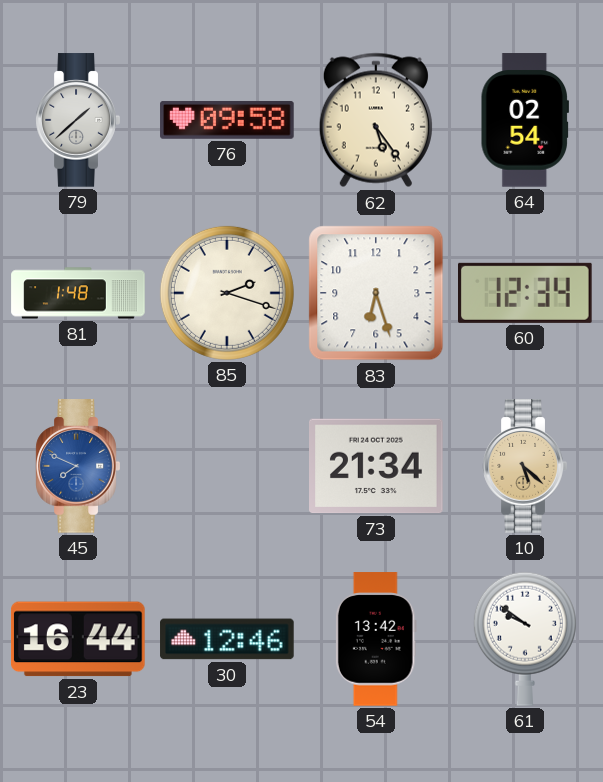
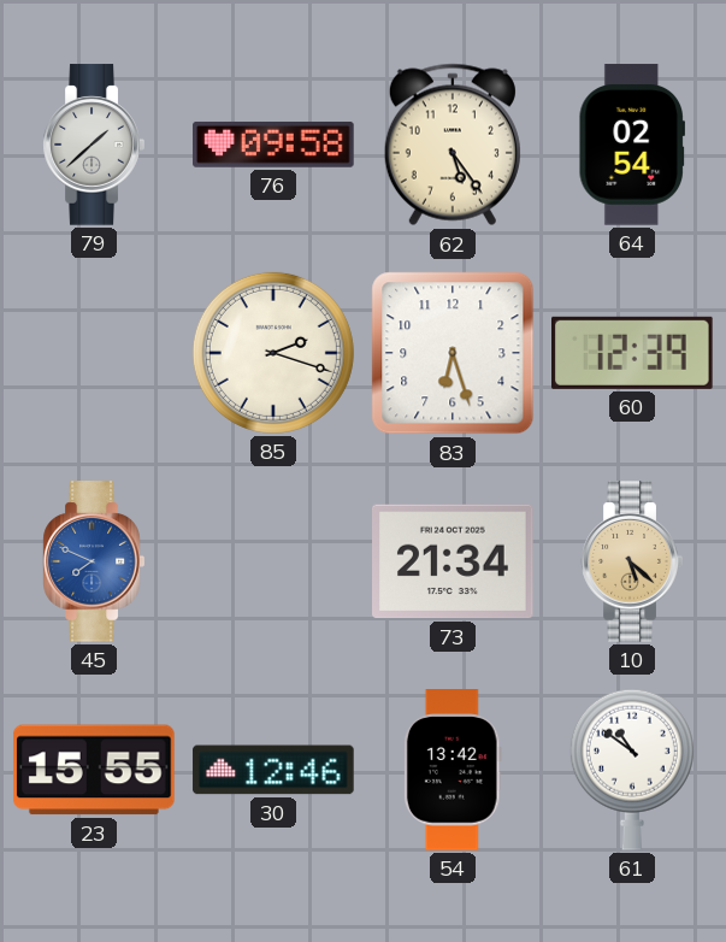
81: 1:48 -> none (78, 293)
60: 12:34 -> 12:39 (633, 353)
23: 16:44 -> 15:55 (95, 770)
61: 9:51 -> 10:51 (632, 770)
